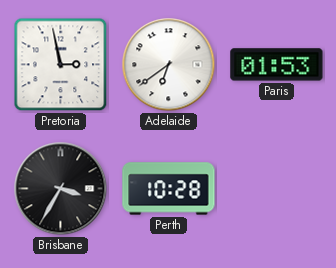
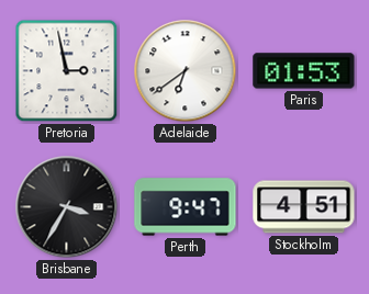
Perth: 10:28 -> 9:47 (186, 207)
Stockholm: none -> 4:51 (304, 207)
